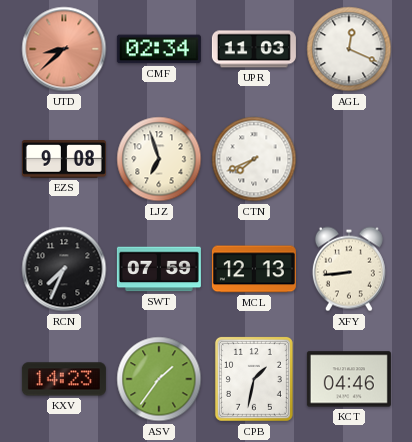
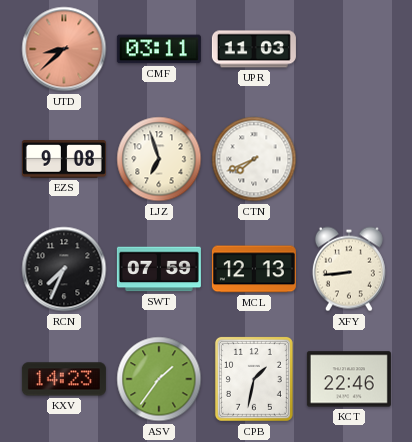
CMF: 02:34 -> 03:11 (159, 49)
AGL: 12:19 -> none (349, 49)
KCT: 04:46 -> 22:46 (349, 379)
